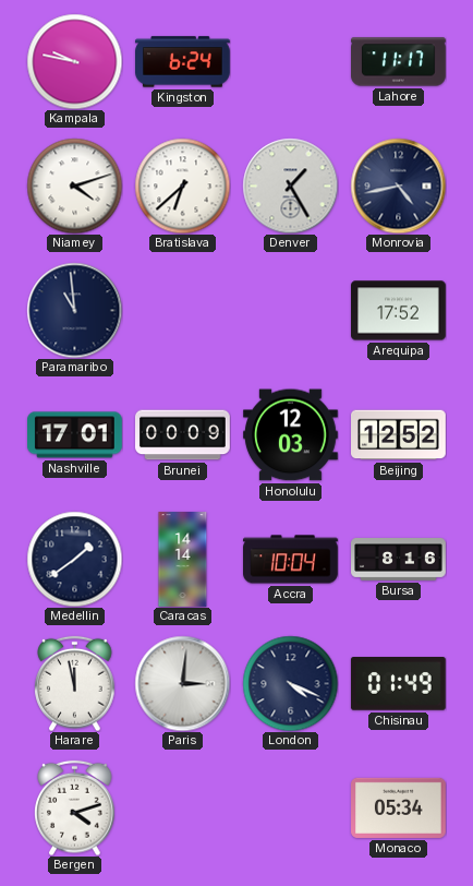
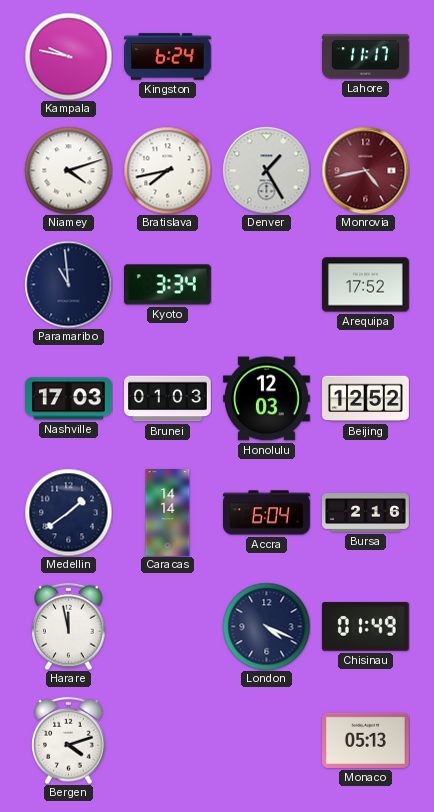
Bratislava: 6:38 -> 7:43 (167, 170)
Monrovia dial: navy -> burgundy (365, 170)
Kyoto: none -> 3:34 (168, 285)
Nashville: 17:01 -> 17:03 (69, 399)
Brunei: 00:09 -> 01:03 (168, 399)
Accra: 10:04 -> 6:04 (267, 513)
Bursa: 8:16 -> 2:16 (366, 513)
Paris: 3:01 -> none (182, 683)
Monaco: 05:34 -> 05:13 (366, 740)
